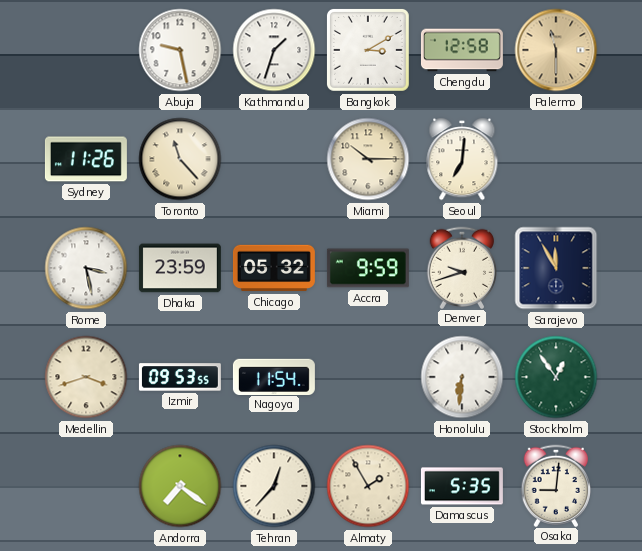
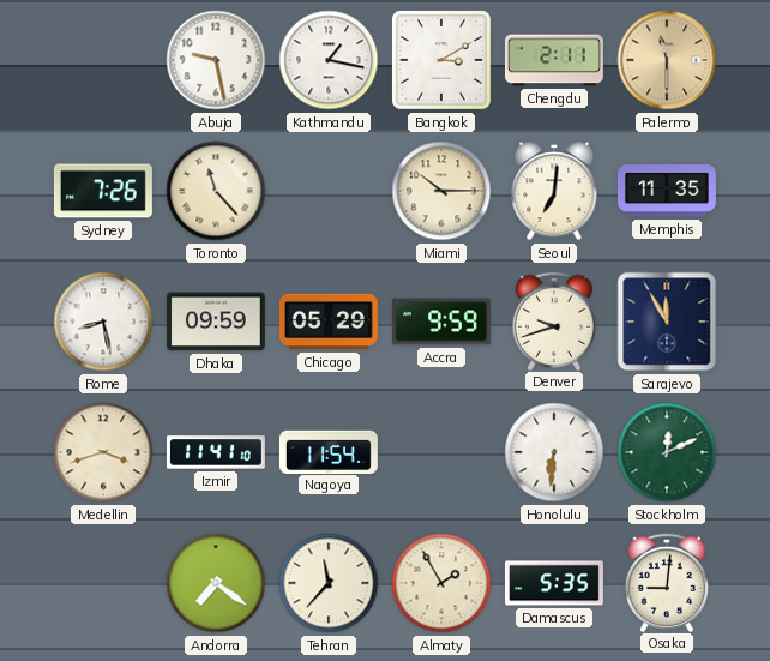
Kathmandu: 1:33 -> 1:17 (329, 60)
Chengdu: 12:58 -> 2:11 (554, 60)
Sydney: 11:26 -> 7:26 (103, 191)
Memphis: none -> 11:35 (667, 191)
Rome: 3:28 -> 8:28 (103, 322)
Dhaka: 23:59 -> 09:59 (216, 322)
Chicago: 05:32 -> 05:29 (329, 322)
Izmir: 09:53 -> 11:41 (216, 452)
Stockholm: 12:54 -> 12:11 (667, 452)
Tehran: 12:37 -> 11:37 (329, 583)
